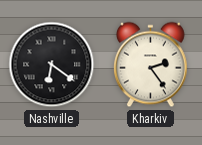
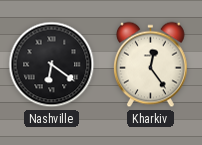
Kharkiv: 2:24 -> 12:24 (151, 65)
